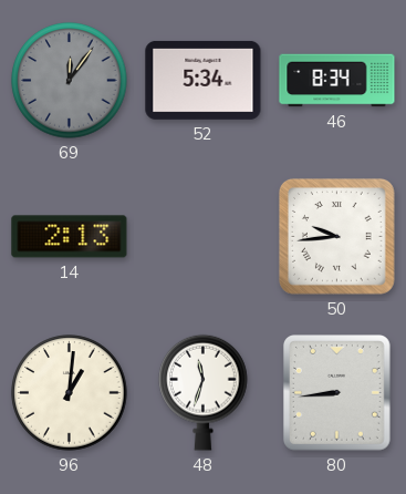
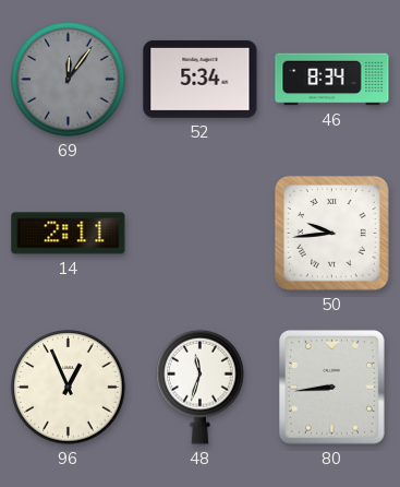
14: 2:13 -> 2:11 (69, 234)
96: 1:01 -> 12:56 (69, 388)
